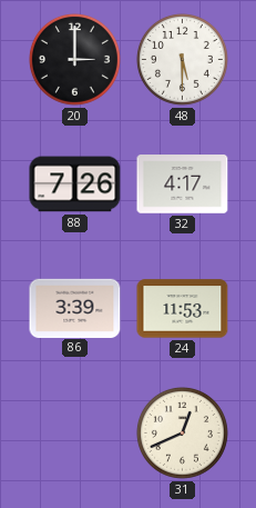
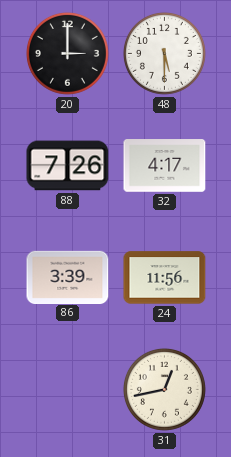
24: 11:53 -> 11:56 (165, 278)
31: 12:41 -> 12:43 (164, 389)
